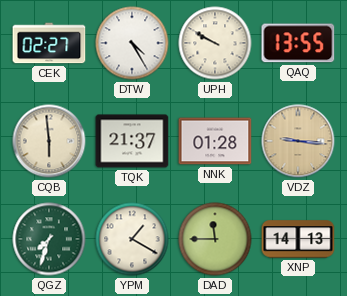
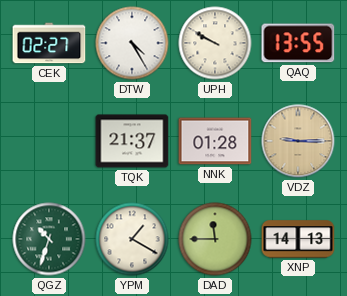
CQB: 5:59 -> none (49, 141)
VDZ: 9:16 -> 9:15 (298, 141)
QGZ: 7:33 -> 10:33 (49, 239)
